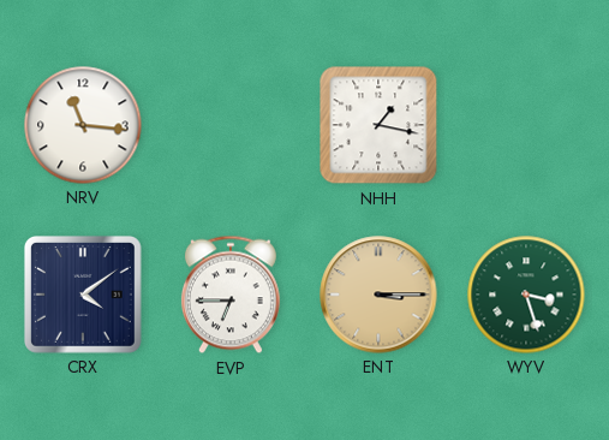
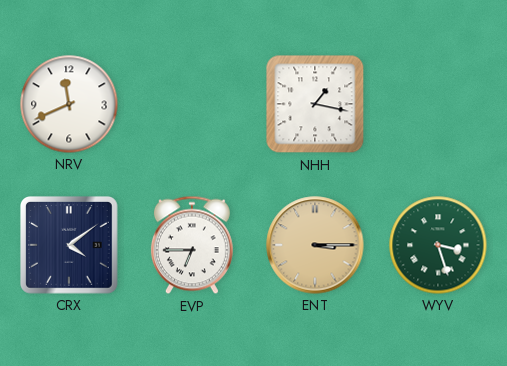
NRV: 11:16 -> 11:41 (69, 104)
